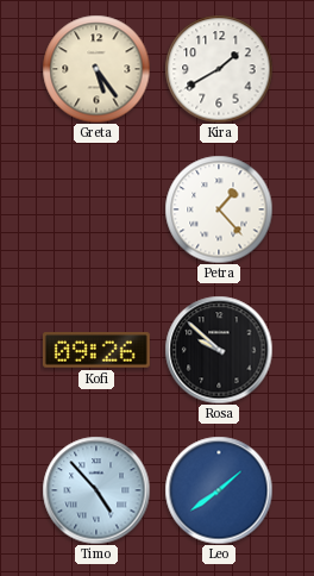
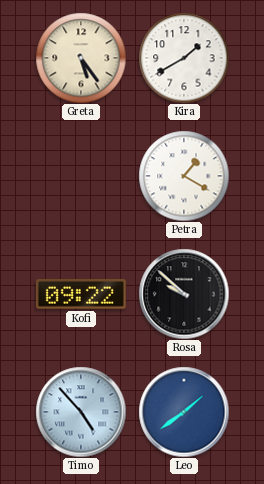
Petra: 1:23 -> 1:20 (184, 176)
Kofi: 09:26 -> 09:22 (81, 294)
